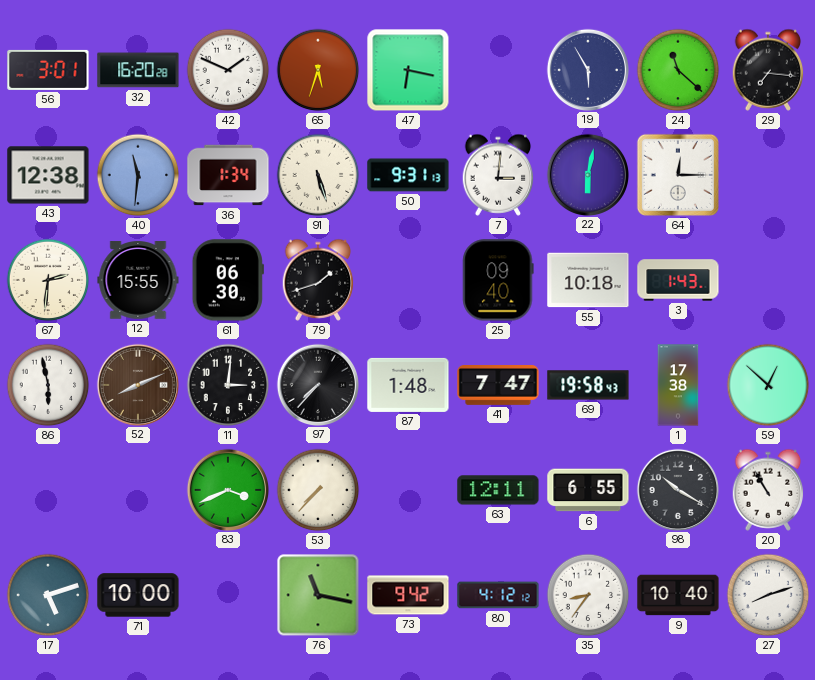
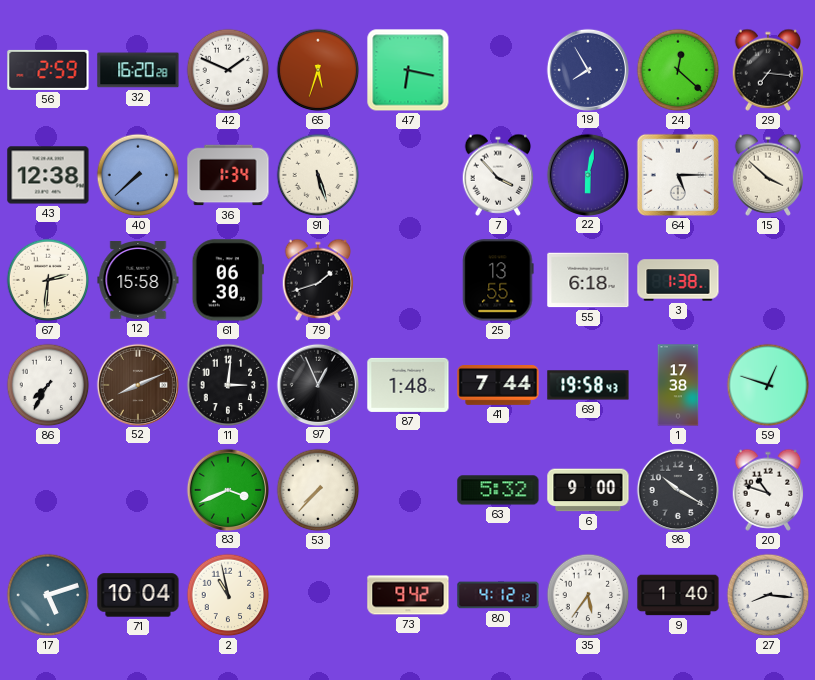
56: 3:01 -> 2:59 (48, 70)
19: 5:55 -> 7:55 (587, 69)
24: 11:22 -> 12:22 (678, 70)
40: 11:31 -> 7:38 (138, 175)
50: 9:31 -> none (408, 175)
7: 3:01 -> 3:53 (498, 175)
64: 12:15 -> 5:15 (678, 175)
15: none -> 3:52 (768, 175)
12: 15:55 -> 15:58 (138, 280)
25: 09:40 -> 13:55 (498, 280)
55: 10:18 -> 6:18 (588, 280)
3: 1:43 -> 1:38 (678, 280)
86: 5:58 -> 7:35 (48, 385)
97: 7:37 -> 12:56 (317, 384)
41: 7:47 -> 7:44 (498, 386)
59: 12:52 -> 12:48 (768, 385)
63: 12:11 -> 5:32 (498, 490)
6: 6:55 -> 9:00 (588, 490)
20: 10:55 -> 10:48 (768, 490)
71: 10:00 -> 10:04 (138, 595)
2: none -> 10:58 (228, 595)
76: 11:17 -> none (318, 595)
35: 8:36 -> 5:36 (588, 595)
9: 10:40 -> 1:40 (678, 595)
27: 8:12 -> 8:16 (768, 595)
